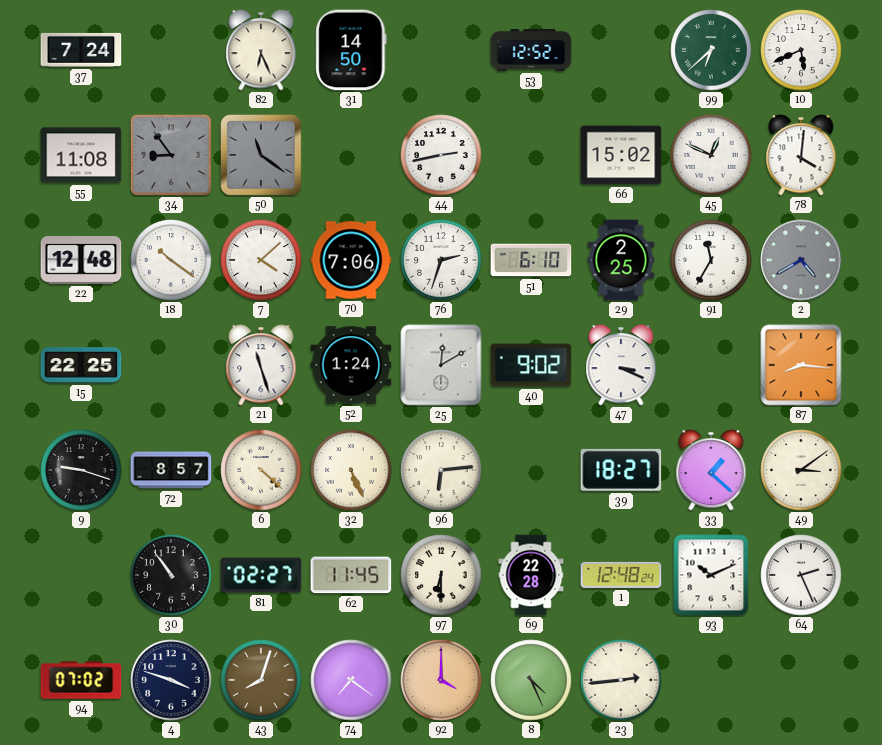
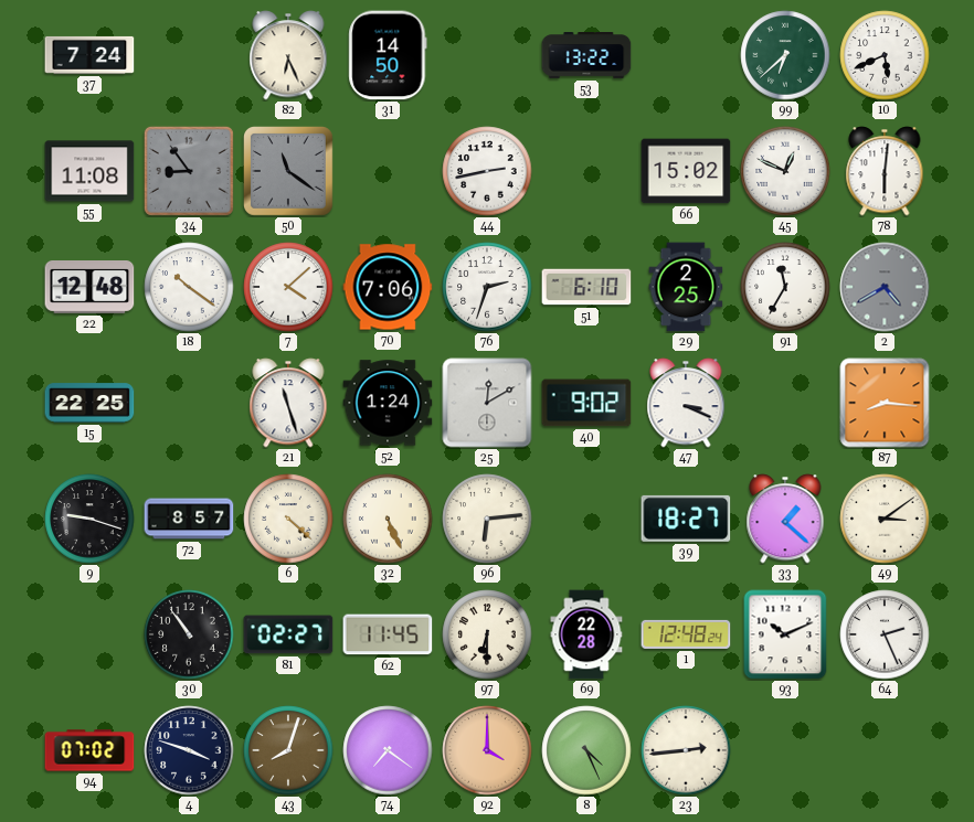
53: 12:52 -> 13:22 (586, 56)
78: 4:01 -> 6:01 (885, 171)
